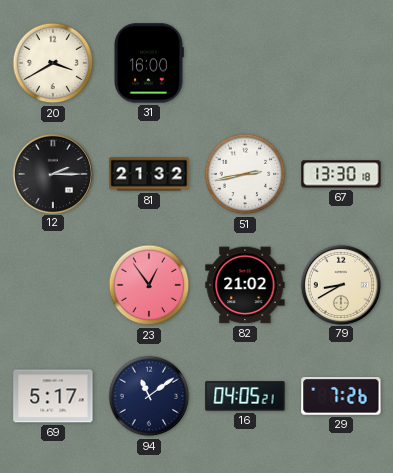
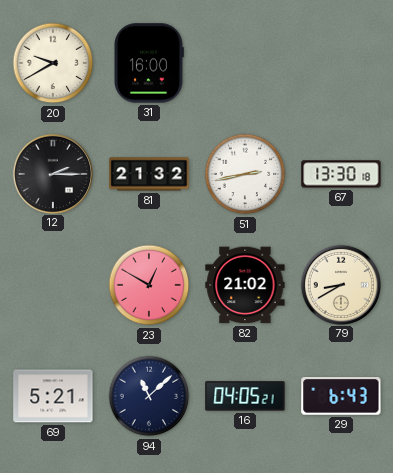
20: 3:40 -> 9:40 (53, 63)
23: 12:54 -> 12:50 (149, 285)
69: 5:17 -> 5:21 (53, 396)
94: 11:09 -> 11:08 (149, 396)
29: 7:26 -> 6:43 (341, 396)
